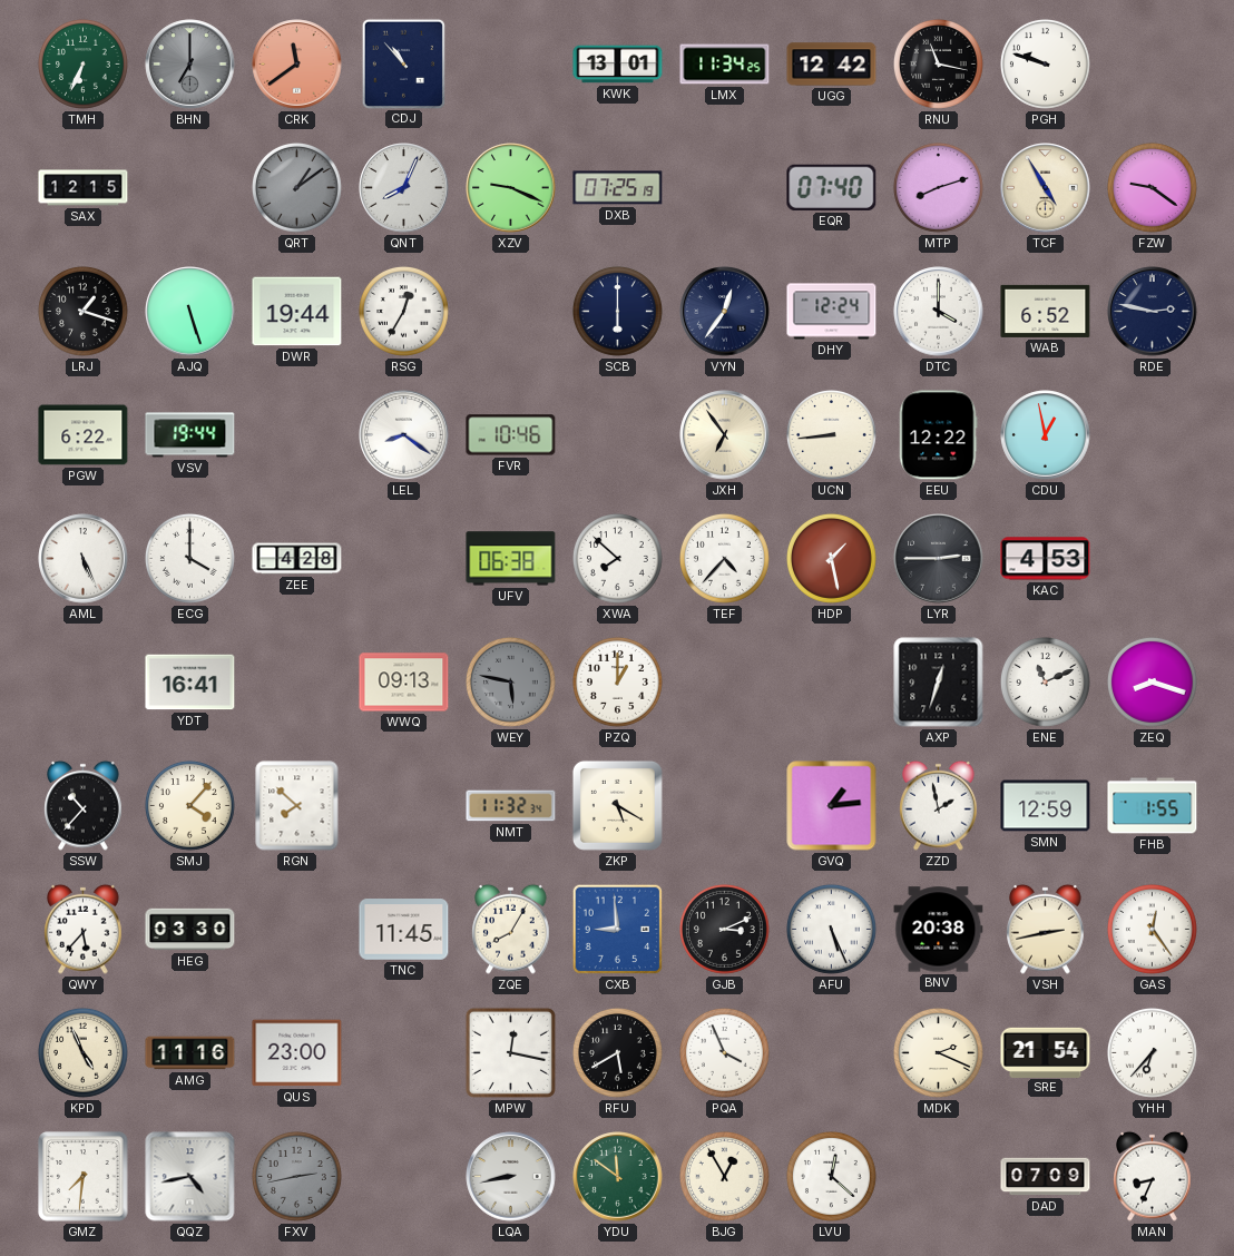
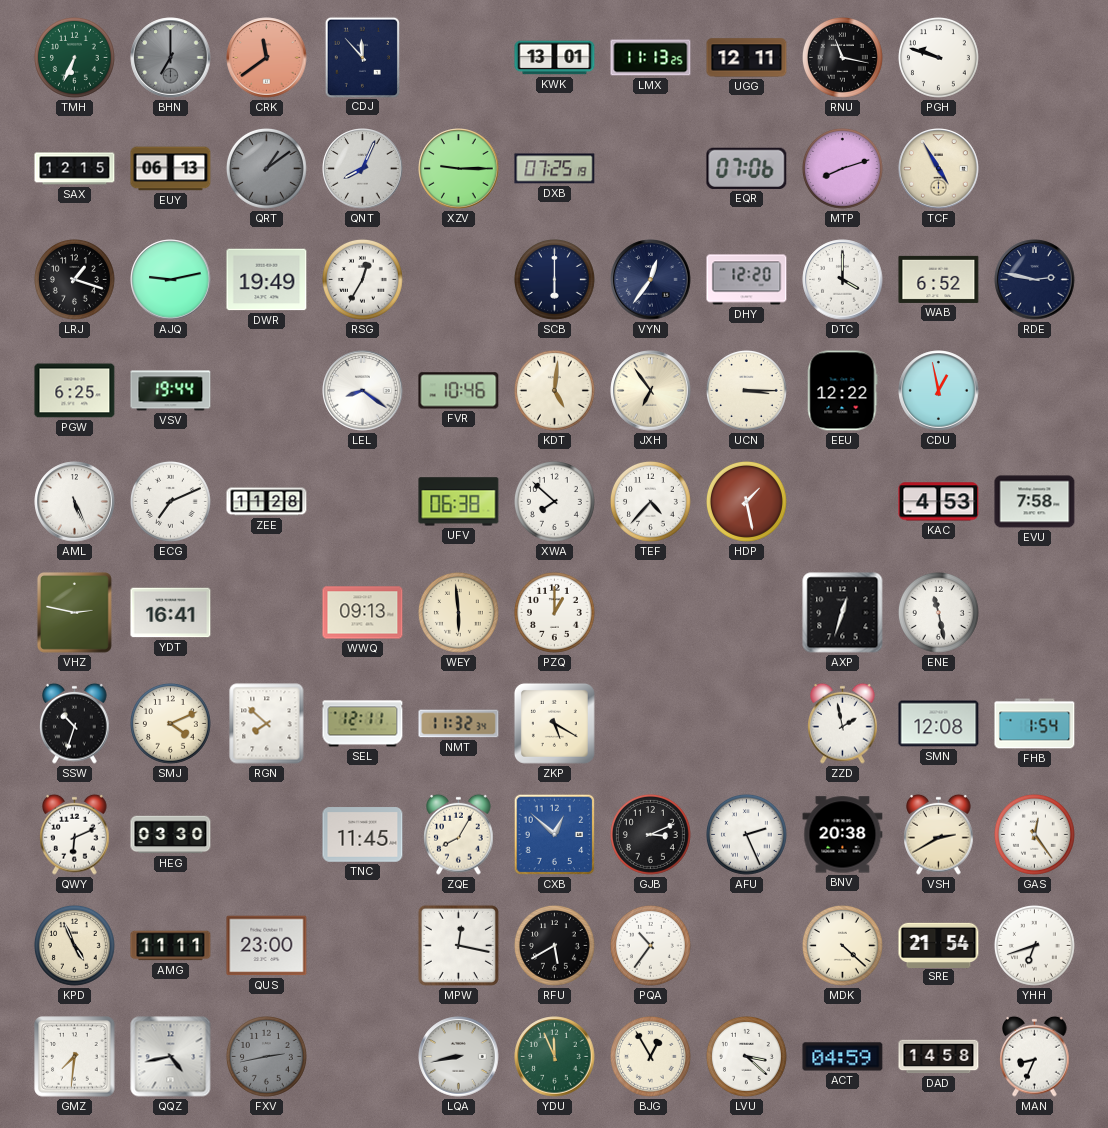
CDJ: 10:53 -> 11:53 (362, 57)
LMX: 11:34 -> 11:13 (651, 58)
UGG: 12:42 -> 12:11 (747, 58)
EUY: none -> 06:13 (171, 169)
XZV: 9:19 -> 9:15 (459, 169)
EQR: 07:40 -> 07:06 (747, 168)
FZW: 9:21 -> none (1152, 188)
AJQ: 5:27 -> 9:13 (171, 280)
DWR: 19:44 -> 19:49 (267, 280)
DHY: 12:24 -> 12:20 (747, 280)
PGW: 6:22 -> 6:25 (75, 391)
KDT: none -> 5:01 (554, 391)
UCN: 8:44 -> 3:15 (746, 391)
ECG: 4:00 -> 7:11 (170, 502)
ZEE: 4:28 -> 11:28 (267, 502)
LYR: 2:45 -> none (939, 559)
EVU: none -> 7:58 (1035, 502)
VHZ: none -> 2:47 (74, 613)
WEY: 5:47 -> 5:59 (458, 613)
WEY dial: grey -> cream (458, 613)
ENE: 11:11 -> 11:28 (938, 613)
ZEQ: 8:18 -> none (1152, 683)
SSW: 10:37 -> 10:33 (75, 723)
SMJ: 4:07 -> 4:11 (170, 724)
SEL: none -> 12:11 (363, 724)
GVQ: 1:14 -> none (832, 806)
SMN: 12:59 -> 12:08 (939, 724)
FHB: 1:55 -> 1:54 (1035, 724)
QWY: 5:37 -> 6:11 (75, 834)
CXB: 8:59 -> 12:52 (555, 835)
AFU: 5:26 -> 2:26 (746, 835)
VSH: 2:43 -> 2:40 (939, 834)
AMG: 11:16 -> 11:11 (171, 946)
PQA: 3:56 -> 10:36 (650, 946)
MDK: 2:19 -> 4:22 (842, 946)
YHH: 6:37 -> 6:42 (1034, 946)
YDU: 11:51 -> 11:56 (555, 1057)
LVU: 12:22 -> 3:22 (746, 1057)
ACT: none -> 04:59 (843, 1057)
DAD: 07:09 -> 14:58 (939, 1057)
